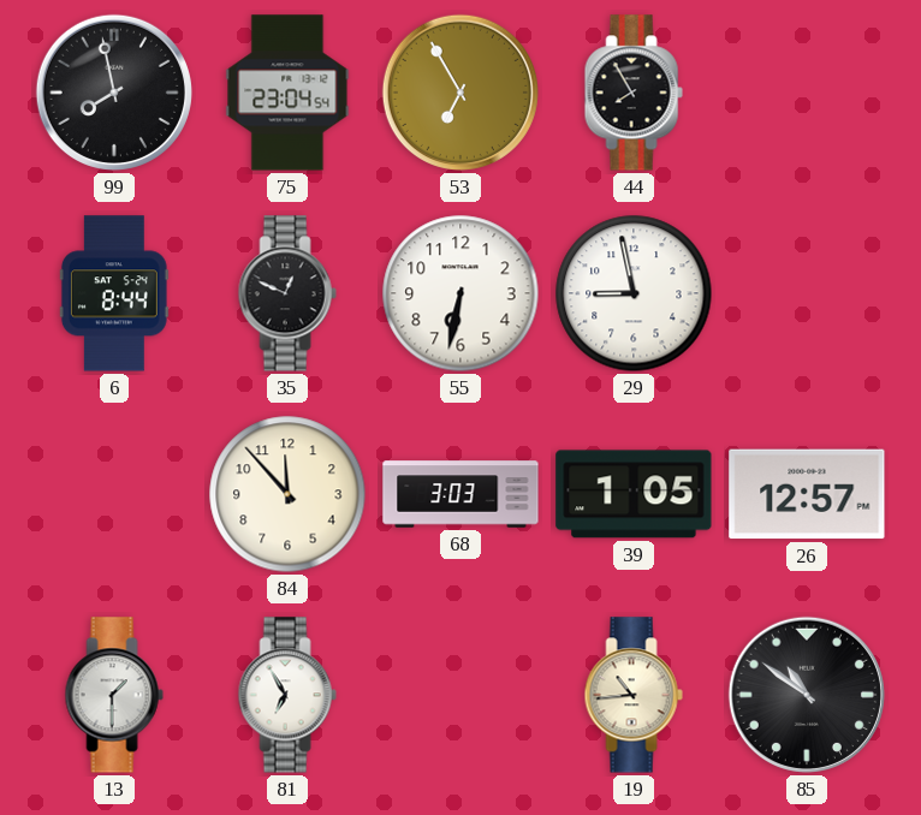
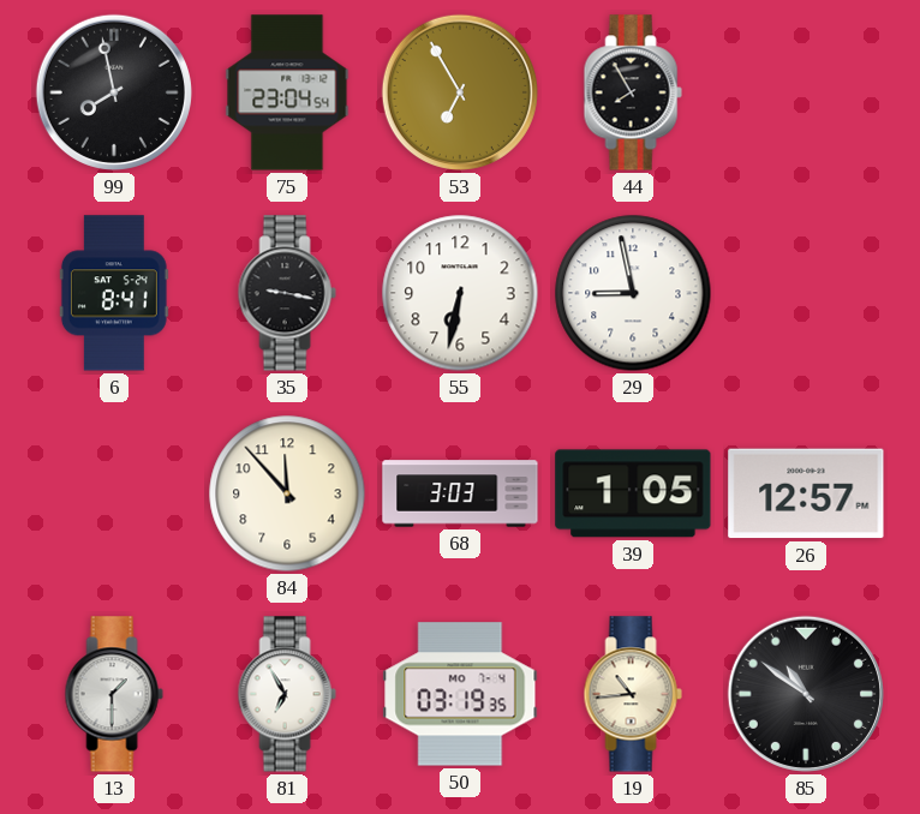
6: 8:44 -> 8:41 (114, 293)
35: 12:49 -> 9:17 (287, 293)
50: none -> 03:19 (460, 694)
